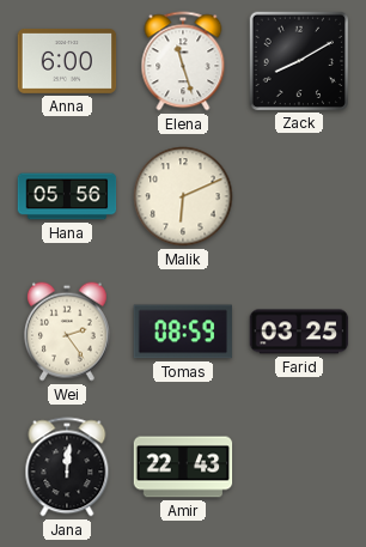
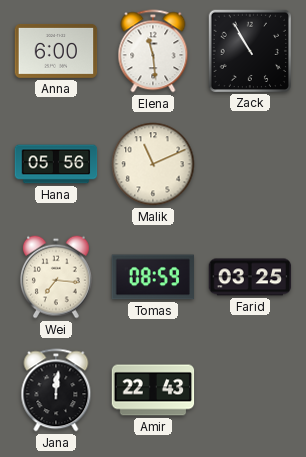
Elena: 11:27 -> 11:29 (153, 51)
Zack: 8:10 -> 10:55 (249, 50)
Malik: 6:11 -> 11:11 (153, 164)
Wei: 2:24 -> 7:16 (56, 277)
